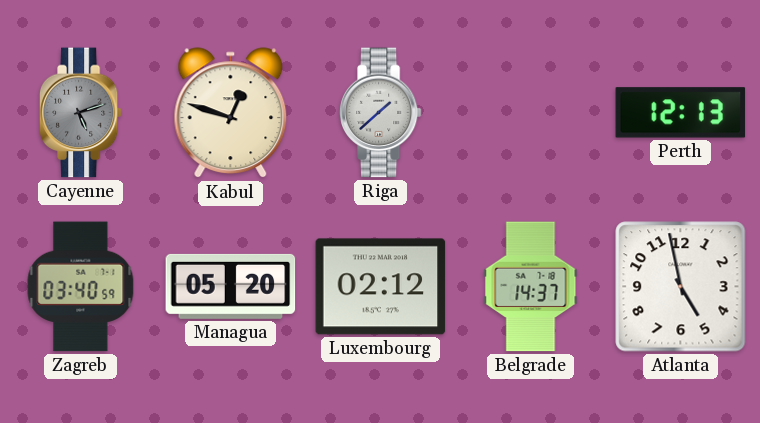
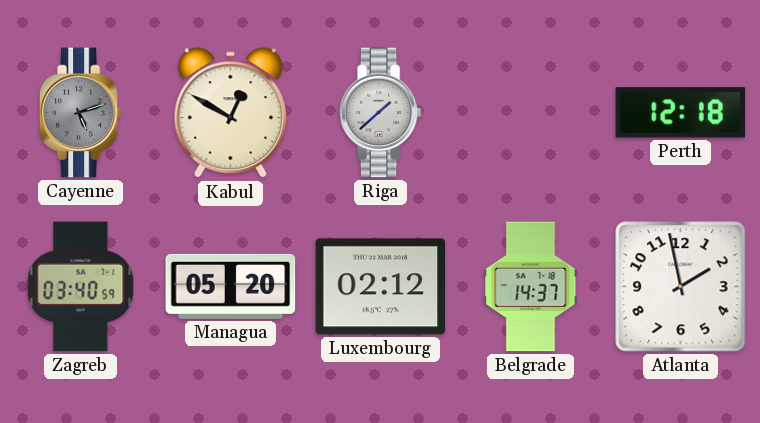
Kabul: 12:48 -> 12:50 (231, 113)
Perth: 12:13 -> 12:18 (681, 113)
Atlanta: 4:58 -> 1:58 (681, 287)
